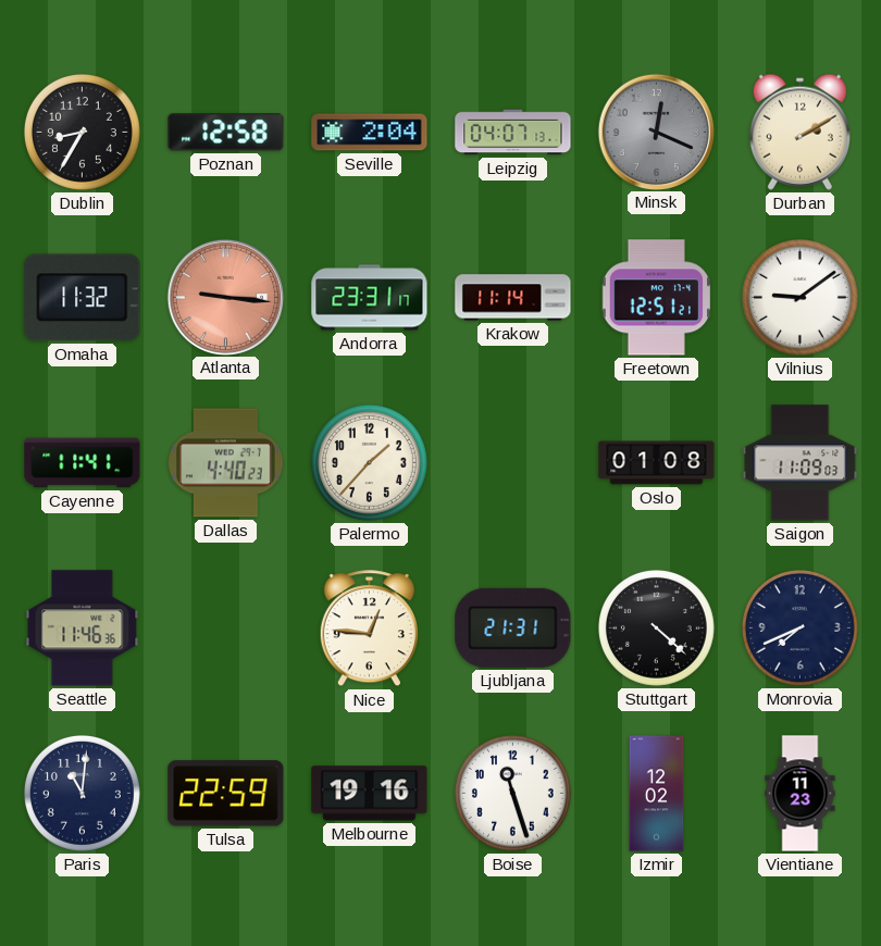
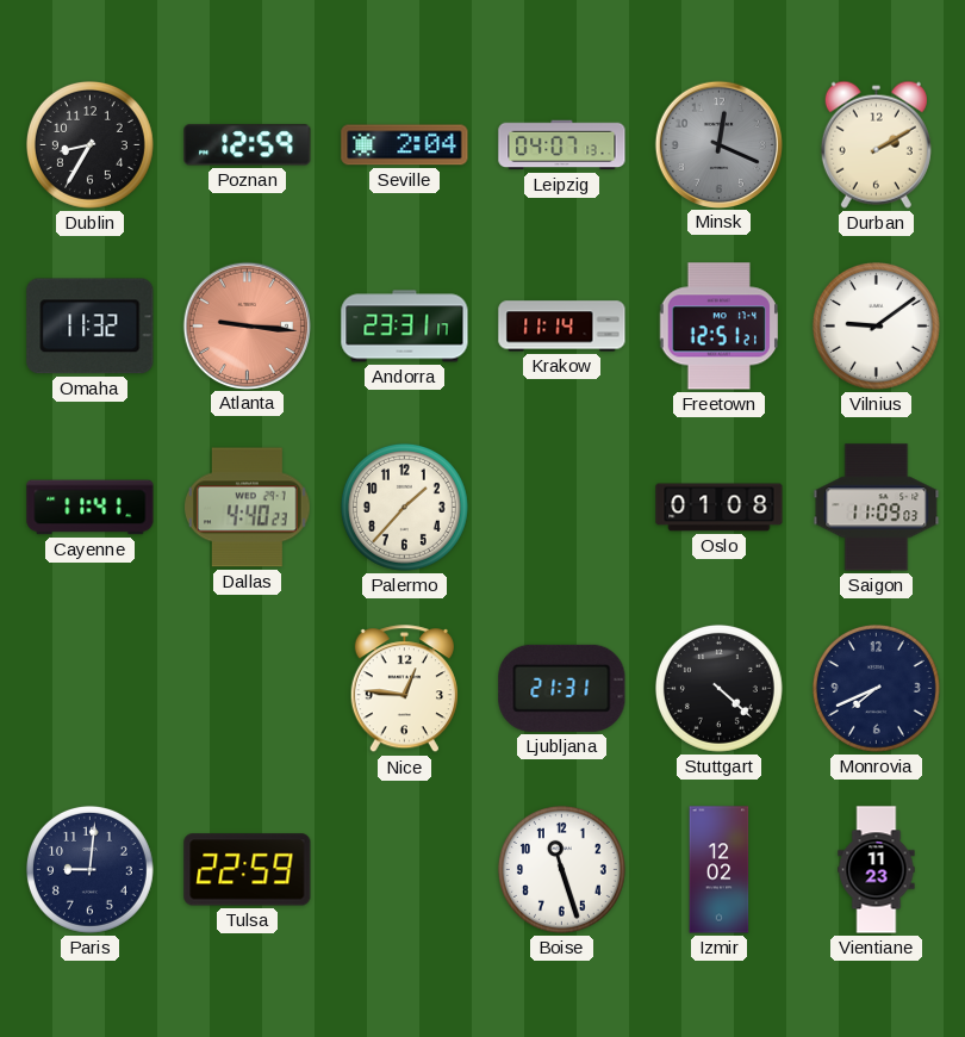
Poznan: 12:58 -> 12:59 (248, 145)
Seattle: 11:46 -> none (83, 628)
Paris: 11:01 -> 9:01 (89, 869)
Melbourne: 19:16 -> none (370, 794)
